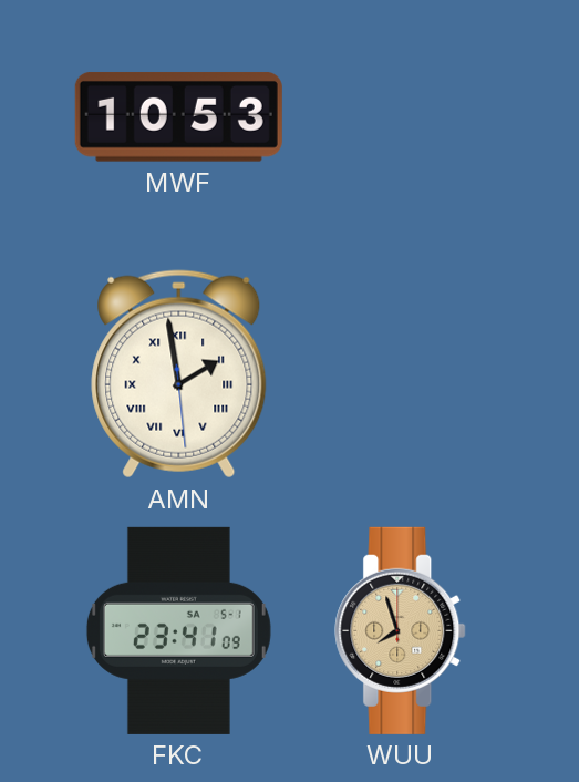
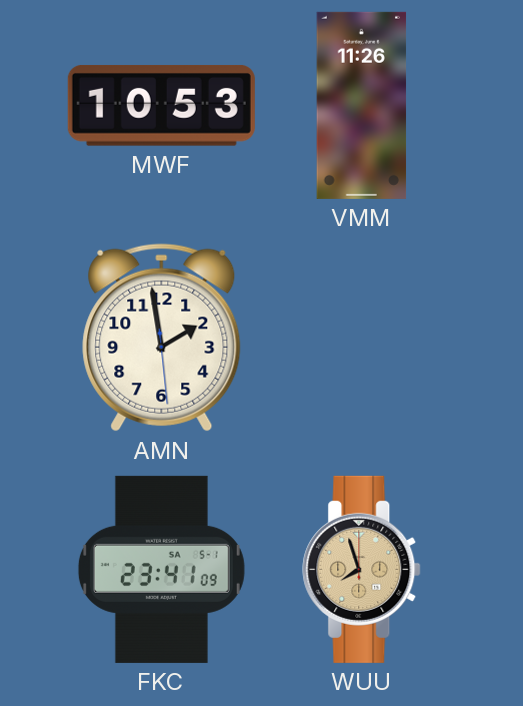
VMM: none -> 11:26 (362, 105)
AMN numerals: Roman -> Arabic (162, 338)
